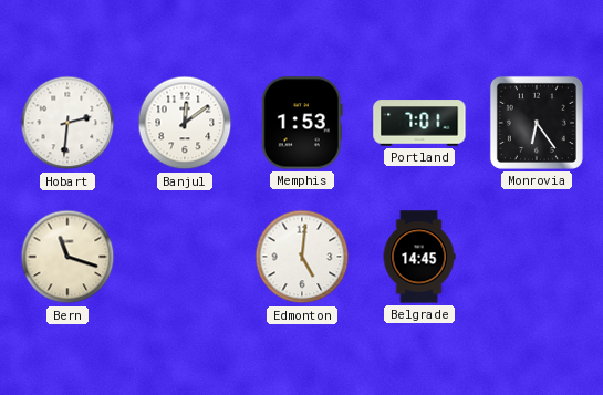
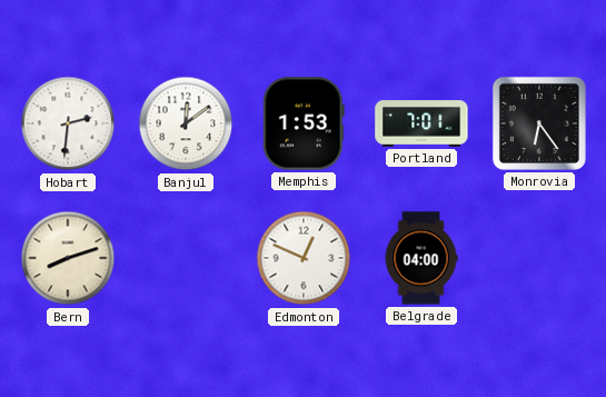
Bern: 11:18 -> 8:12 (68, 258)
Edmonton: 5:01 -> 12:49 (304, 258)
Belgrade: 14:45 -> 04:00 (421, 258)
